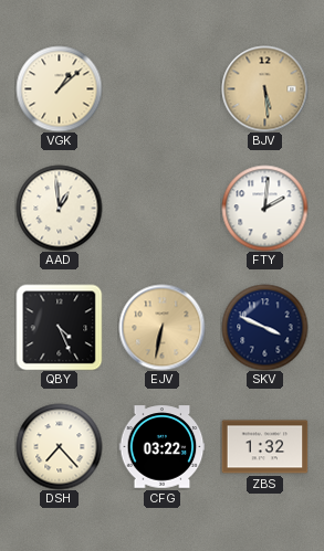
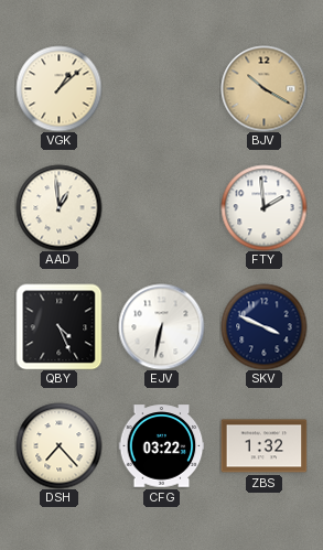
BJV: 5:29 -> 10:20 (263, 88)
FTY: 2:01 -> 1:59 (263, 207)
EJV dial: champagne -> white (161, 326)
